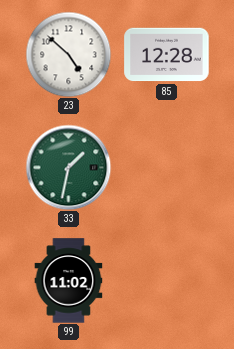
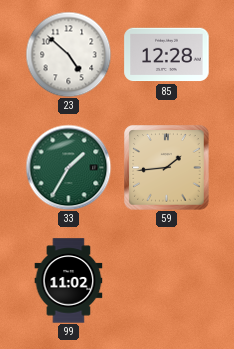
33: 1:32 -> 1:35 (68, 167)
59: none -> 1:44 (167, 168)
